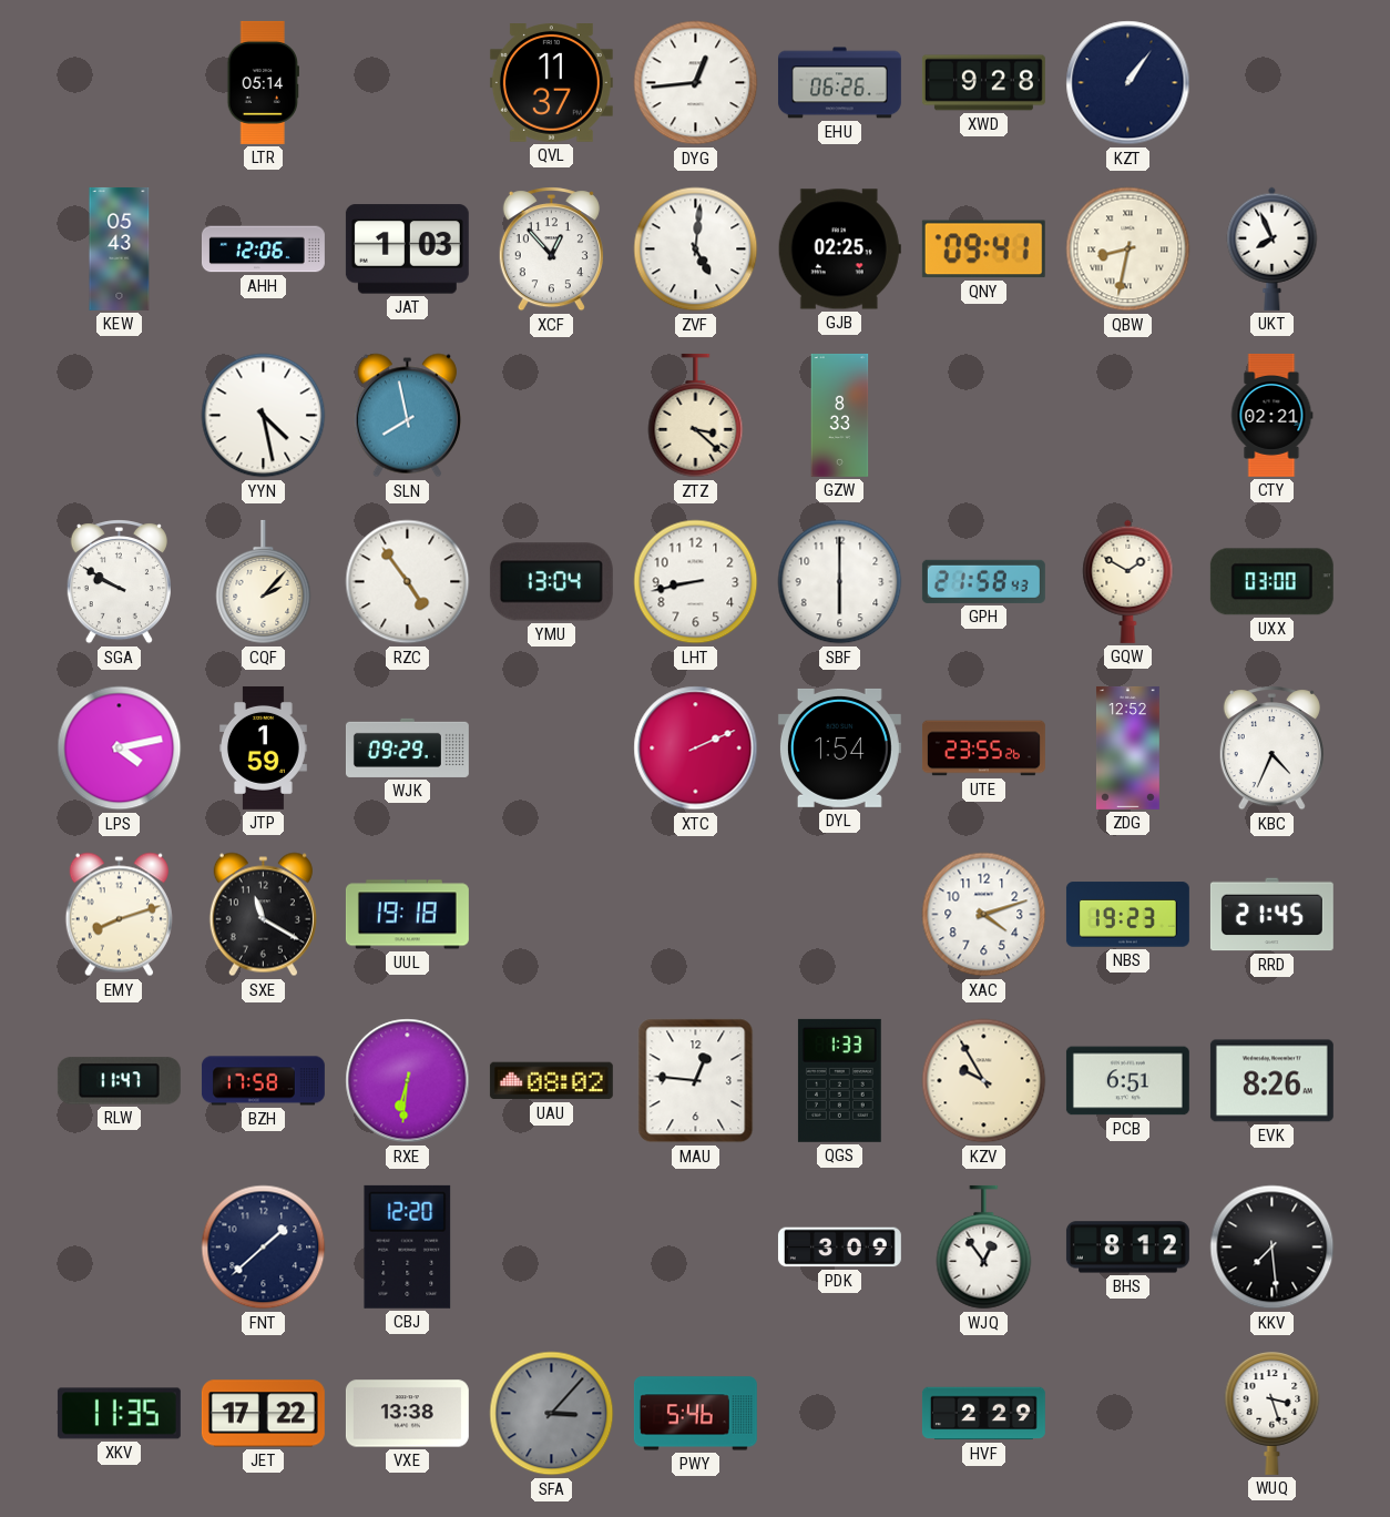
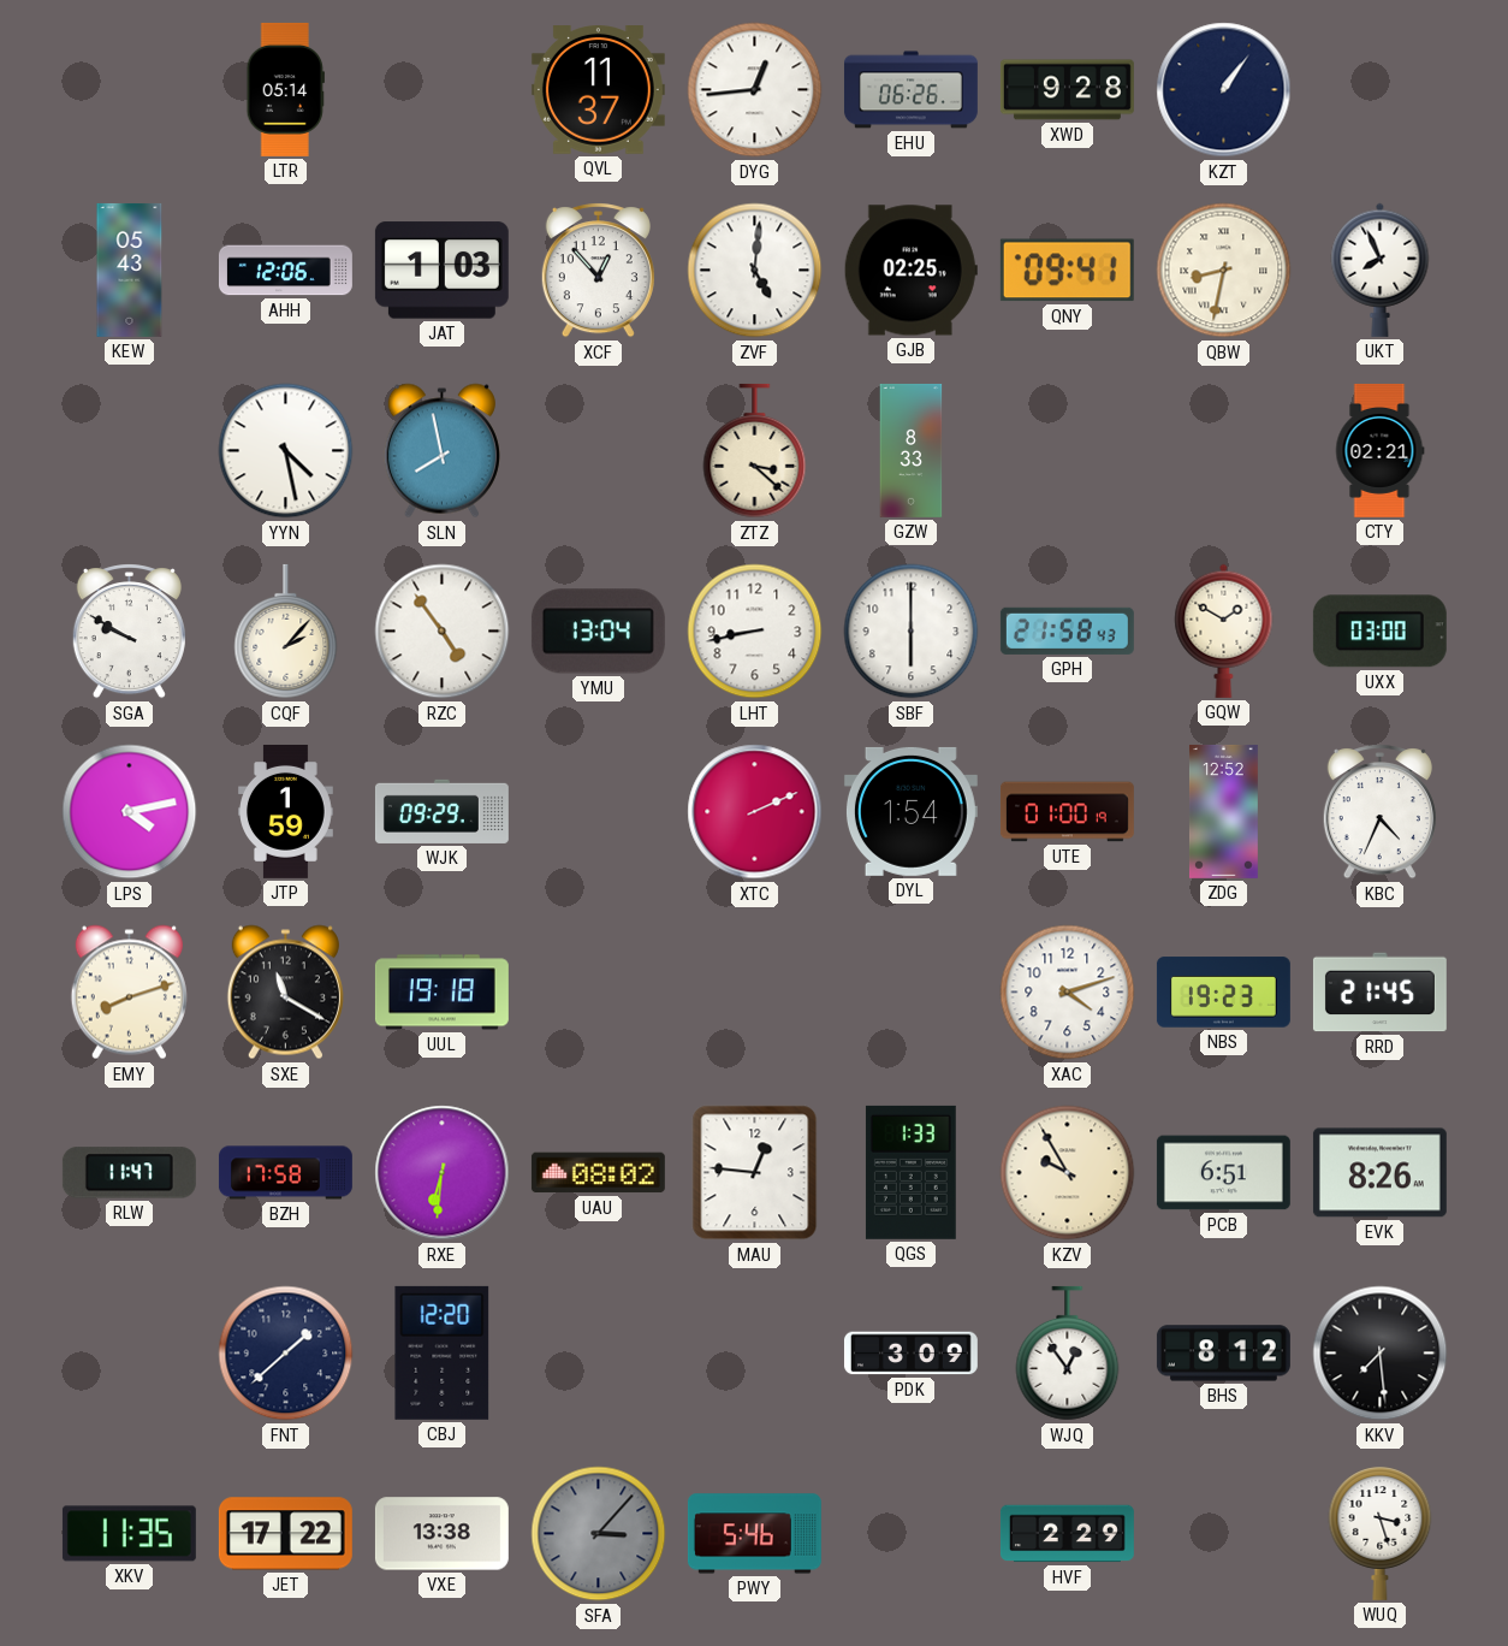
UTE: 23:55 -> 01:00 (1067, 812)
